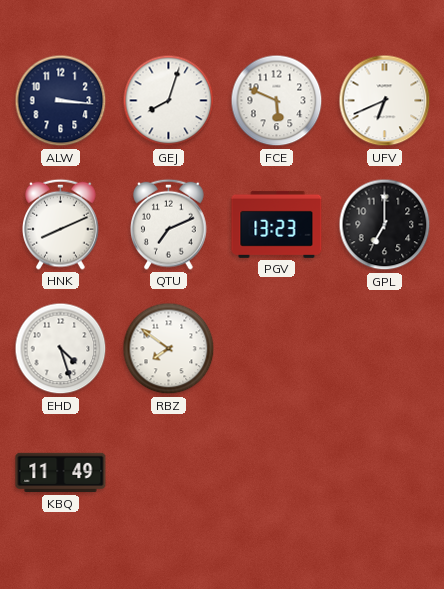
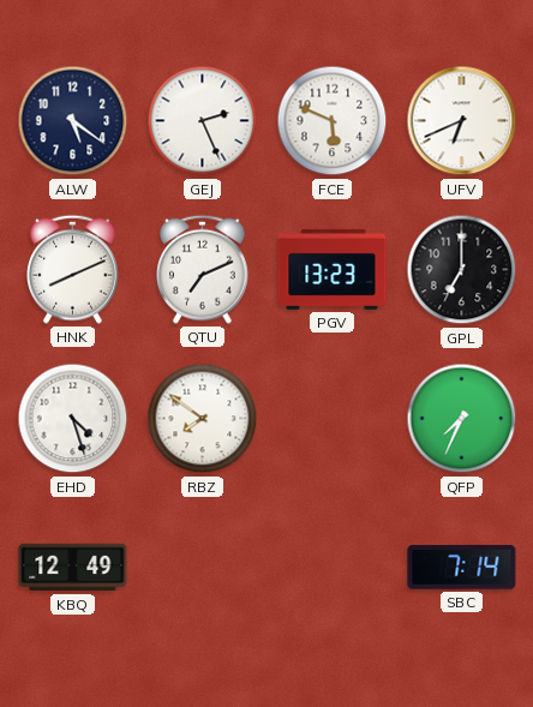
ALW: 3:16 -> 5:21 (73, 121)
GEJ: 8:03 -> 2:26 (203, 121)
QFP: none -> 7:34 (462, 419)
KBQ: 11:49 -> 12:49 (73, 568)
SBC: none -> 7:14 (462, 568)
